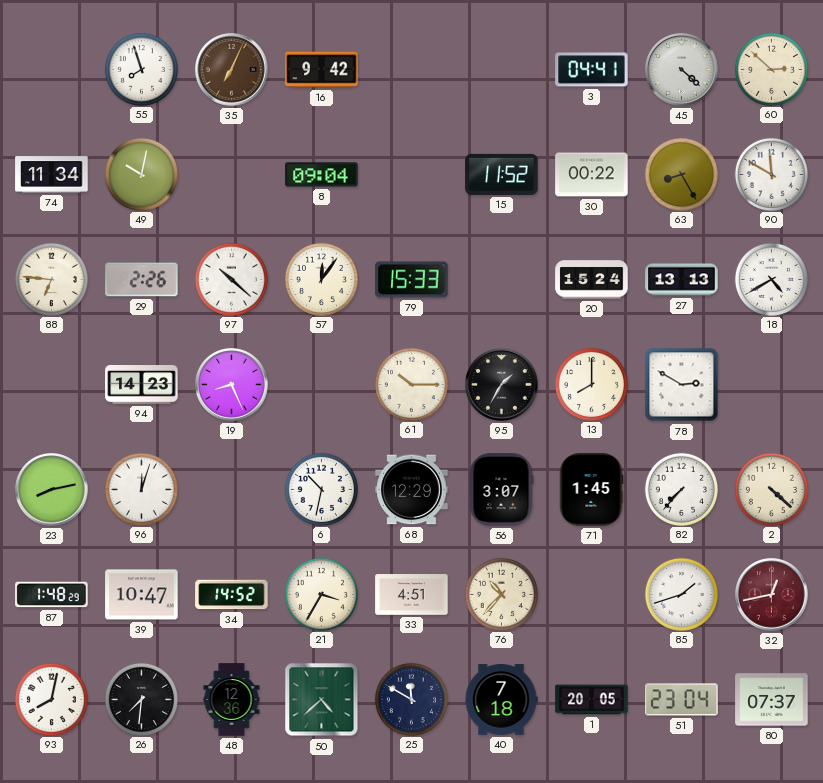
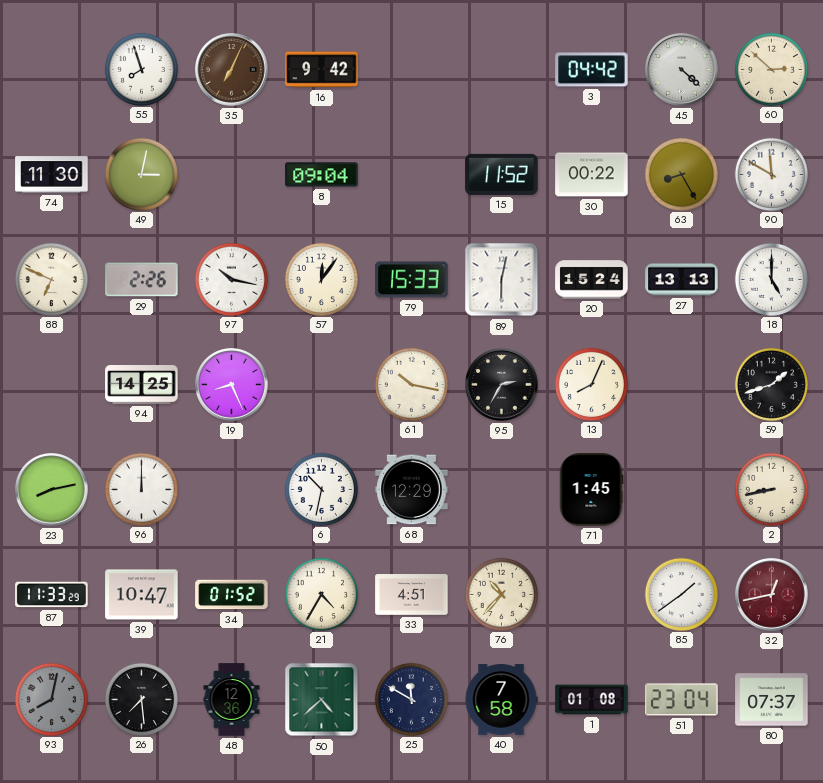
3: 04:41 -> 04:42 (592, 70)
74: 11:34 -> 11:30 (52, 175)
49: 10:02 -> 3:02 (141, 174)
88: 6:46 -> 6:49 (51, 279)
97: 10:22 -> 10:17 (231, 279)
89: none -> 6:02 (502, 280)
18: 4:40 -> 5:00 (771, 279)
94: 14:23 -> 14:25 (142, 385)
61: 10:15 -> 10:17 (411, 384)
95: 1:35 -> 2:35 (502, 385)
13: 8:00 -> 8:04 (591, 384)
78: 2:50 -> none (682, 385)
59: none -> 1:42 (771, 384)
96: 12:03 -> 12:00 (141, 489)
56: 3:07 -> none (501, 490)
82: 7:37 -> none (681, 489)
2: 4:22 -> 8:43 (771, 489)
87: 1:48 -> 11:33 (52, 595)
34: 14:52 -> 01:52 (232, 595)
21: 3:35 -> 4:35 (321, 594)
85: 1:42 -> 1:39 (681, 594)
93 dial: white -> grey (51, 699)
26: 7:31 -> 7:29 (141, 699)
40: 7:18 -> 7:58 (501, 700)
1: 20:05 -> 01:08 (592, 700)
